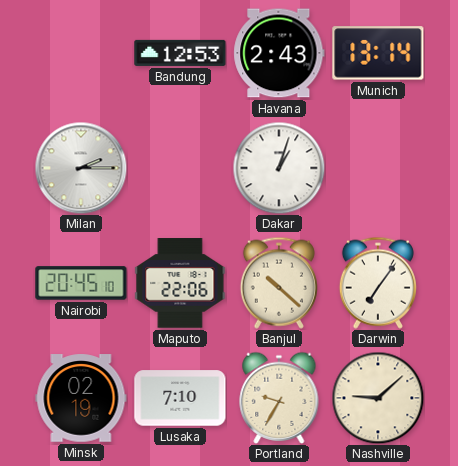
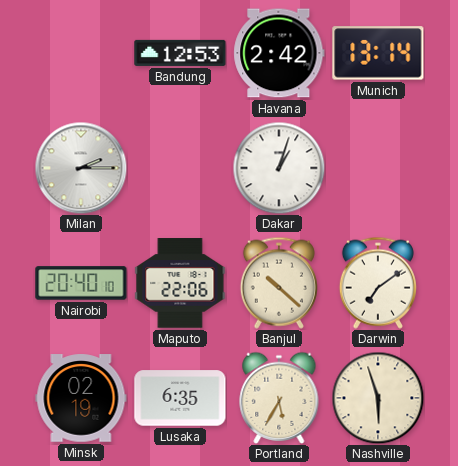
Havana: 2:43 -> 2:42 (279, 53)
Nairobi: 20:45 -> 20:40 (81, 283)
Darwin: 7:06 -> 7:09 (378, 283)
Lusaka: 7:10 -> 6:35 (180, 398)
Portland: 9:35 -> 5:35 (279, 398)
Nashville: 9:08 -> 5:57 (378, 398)
